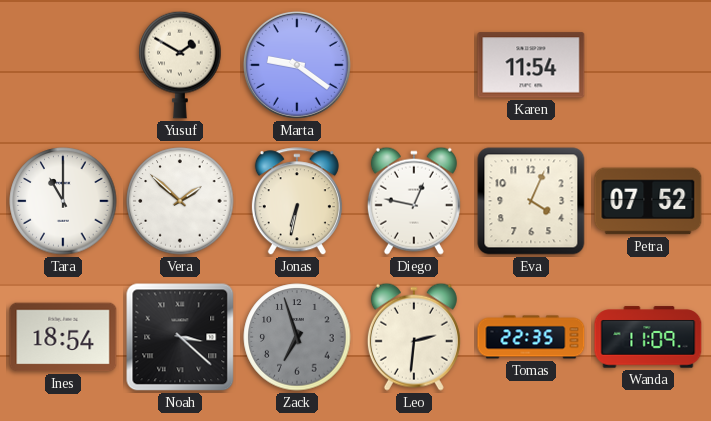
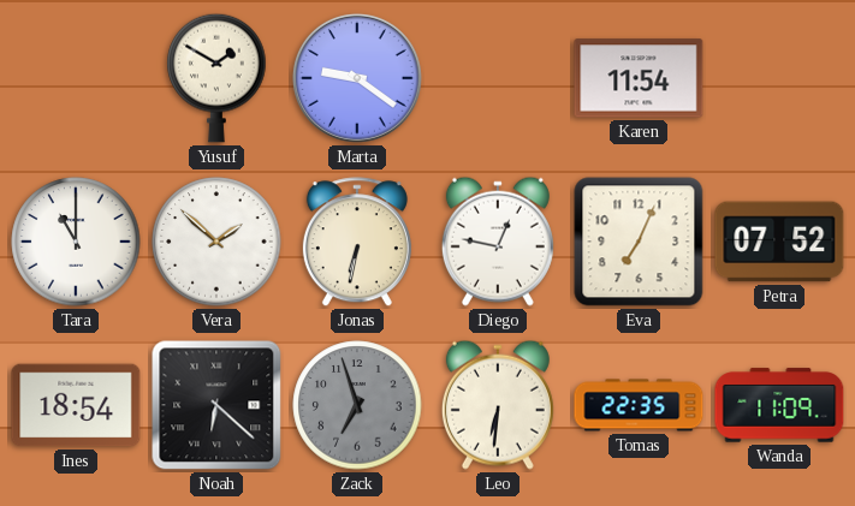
Eva: 4:04 -> 7:04 (639, 242)
Noah: 3:22 -> 6:22 (216, 405)
Leo: 2:31 -> 6:31 (498, 405)
